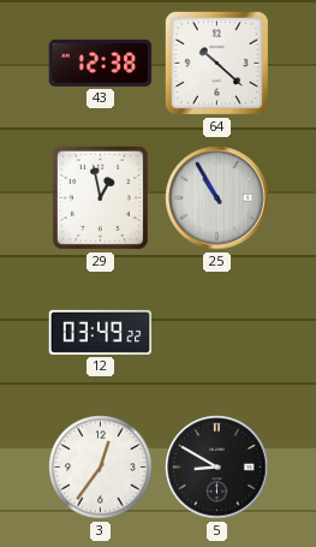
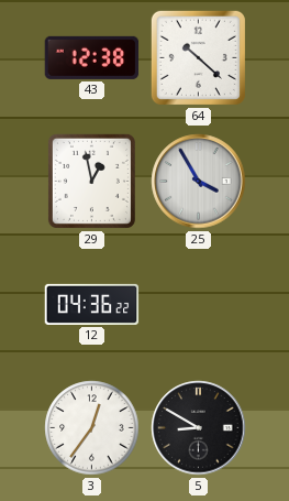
25: 10:55 -> 3:55 (199, 182)
12: 03:49 -> 04:36 (92, 304)
